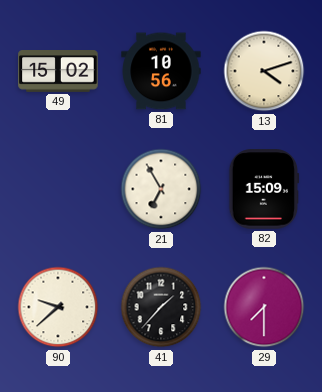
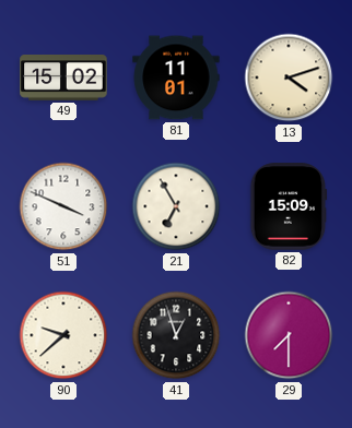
81: 10:56 -> 11:01 (176, 78)
51: none -> 3:49 (63, 206)
41: 1:37 -> 12:57 (176, 335)
